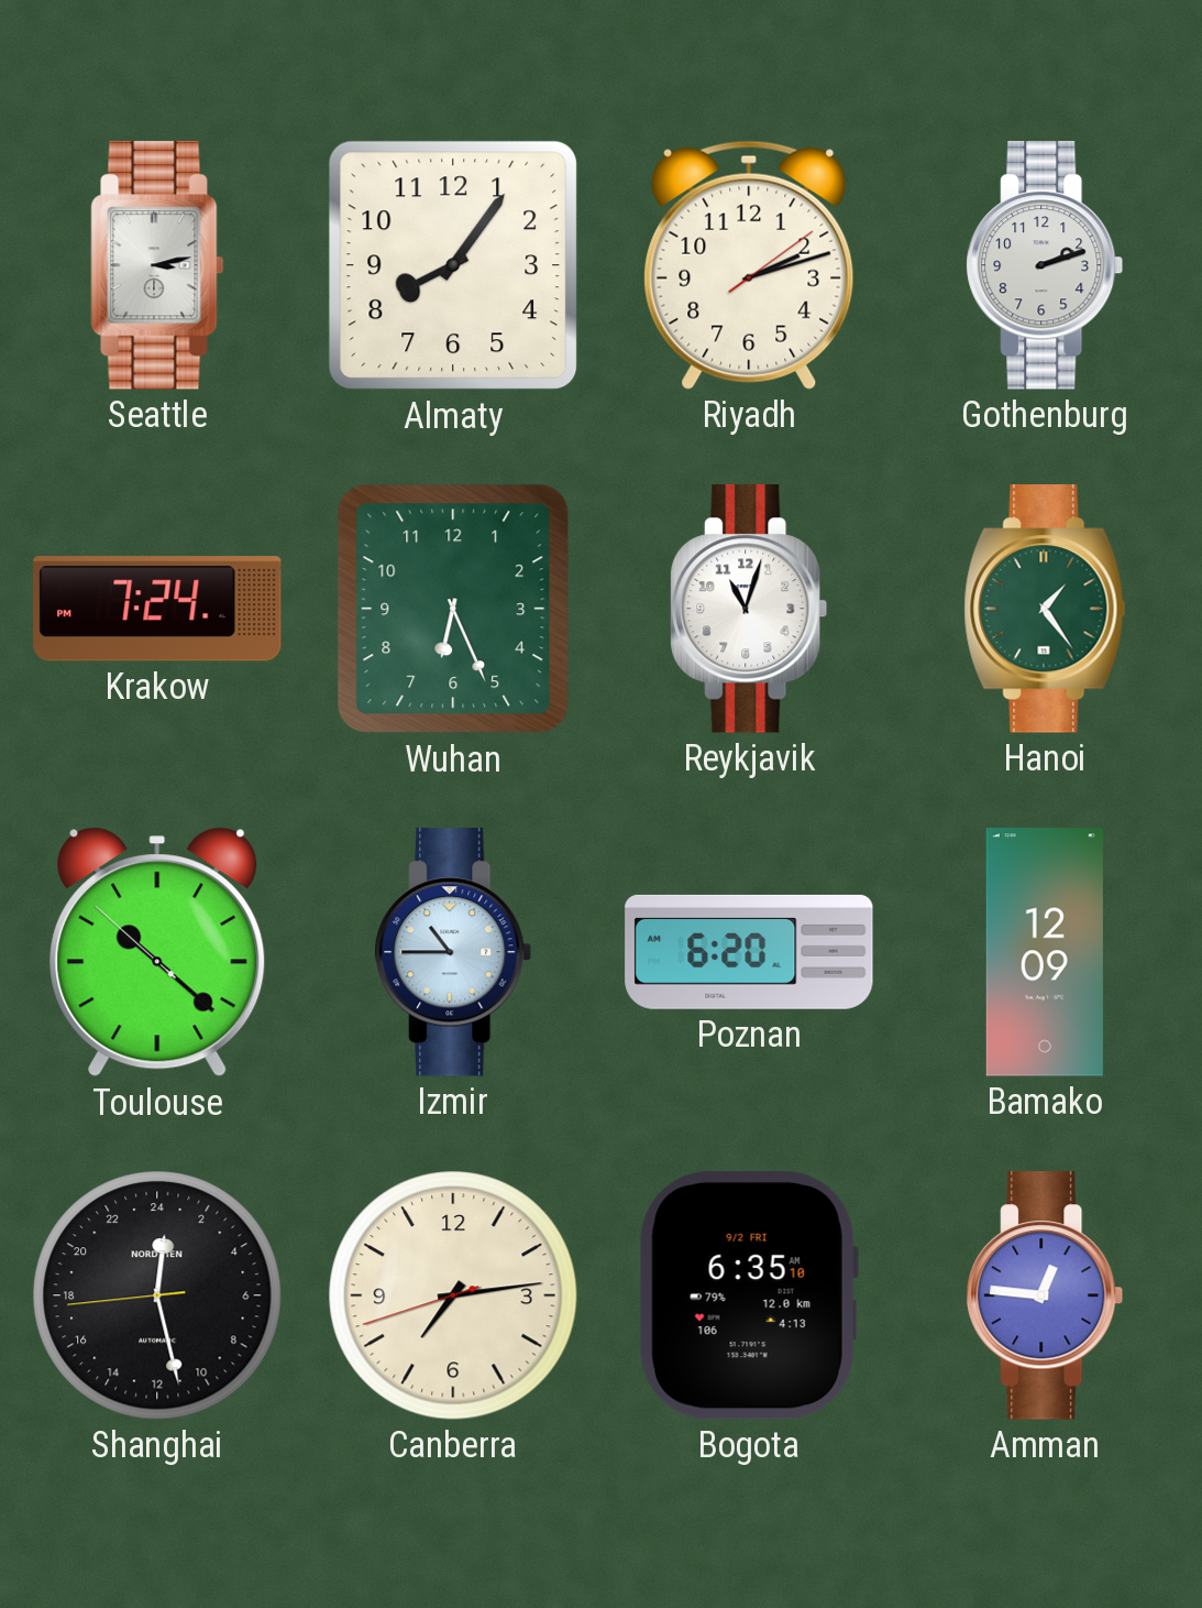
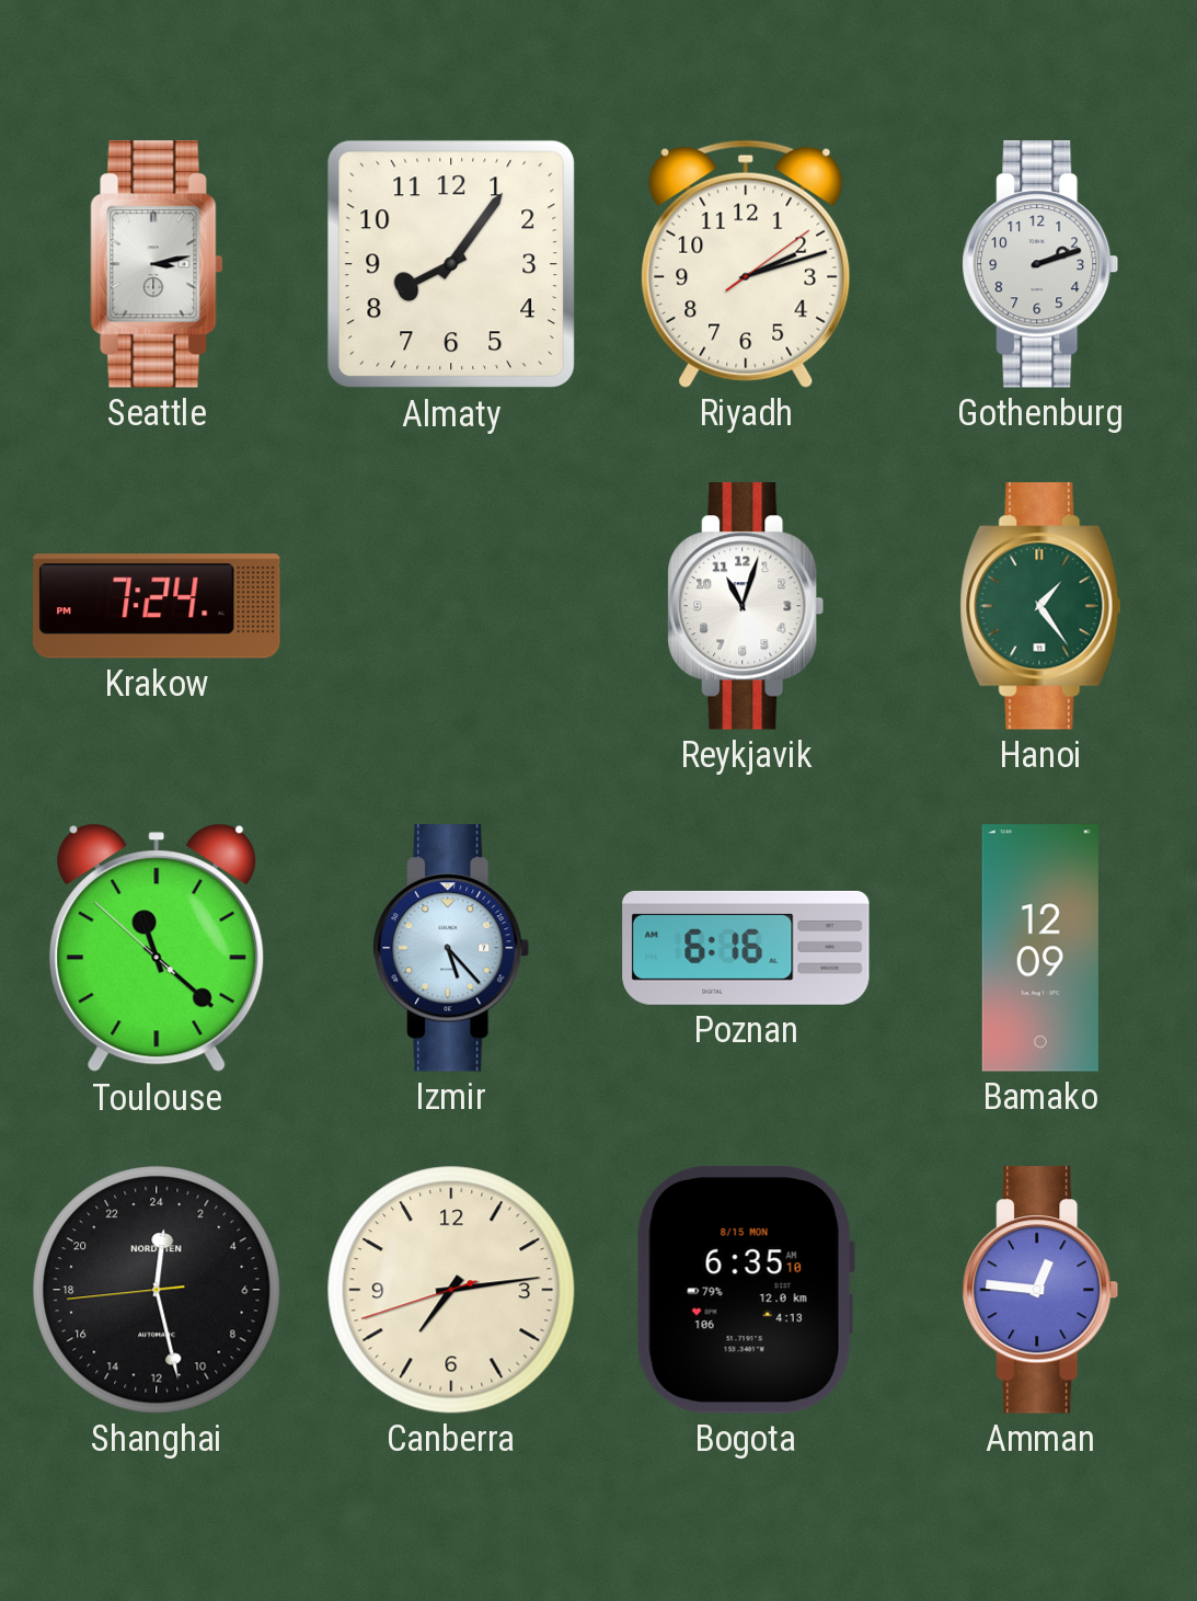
Wuhan: 6:26 -> none (453, 609)
Toulouse: 10:21 -> 11:21 (157, 948)
Izmir: 10:45 -> 5:23 (451, 948)
Poznan: 6:20 -> 6:16 (746, 948)
Bogota date: 9/2 FRI -> 8/15 MON (746, 1290)
